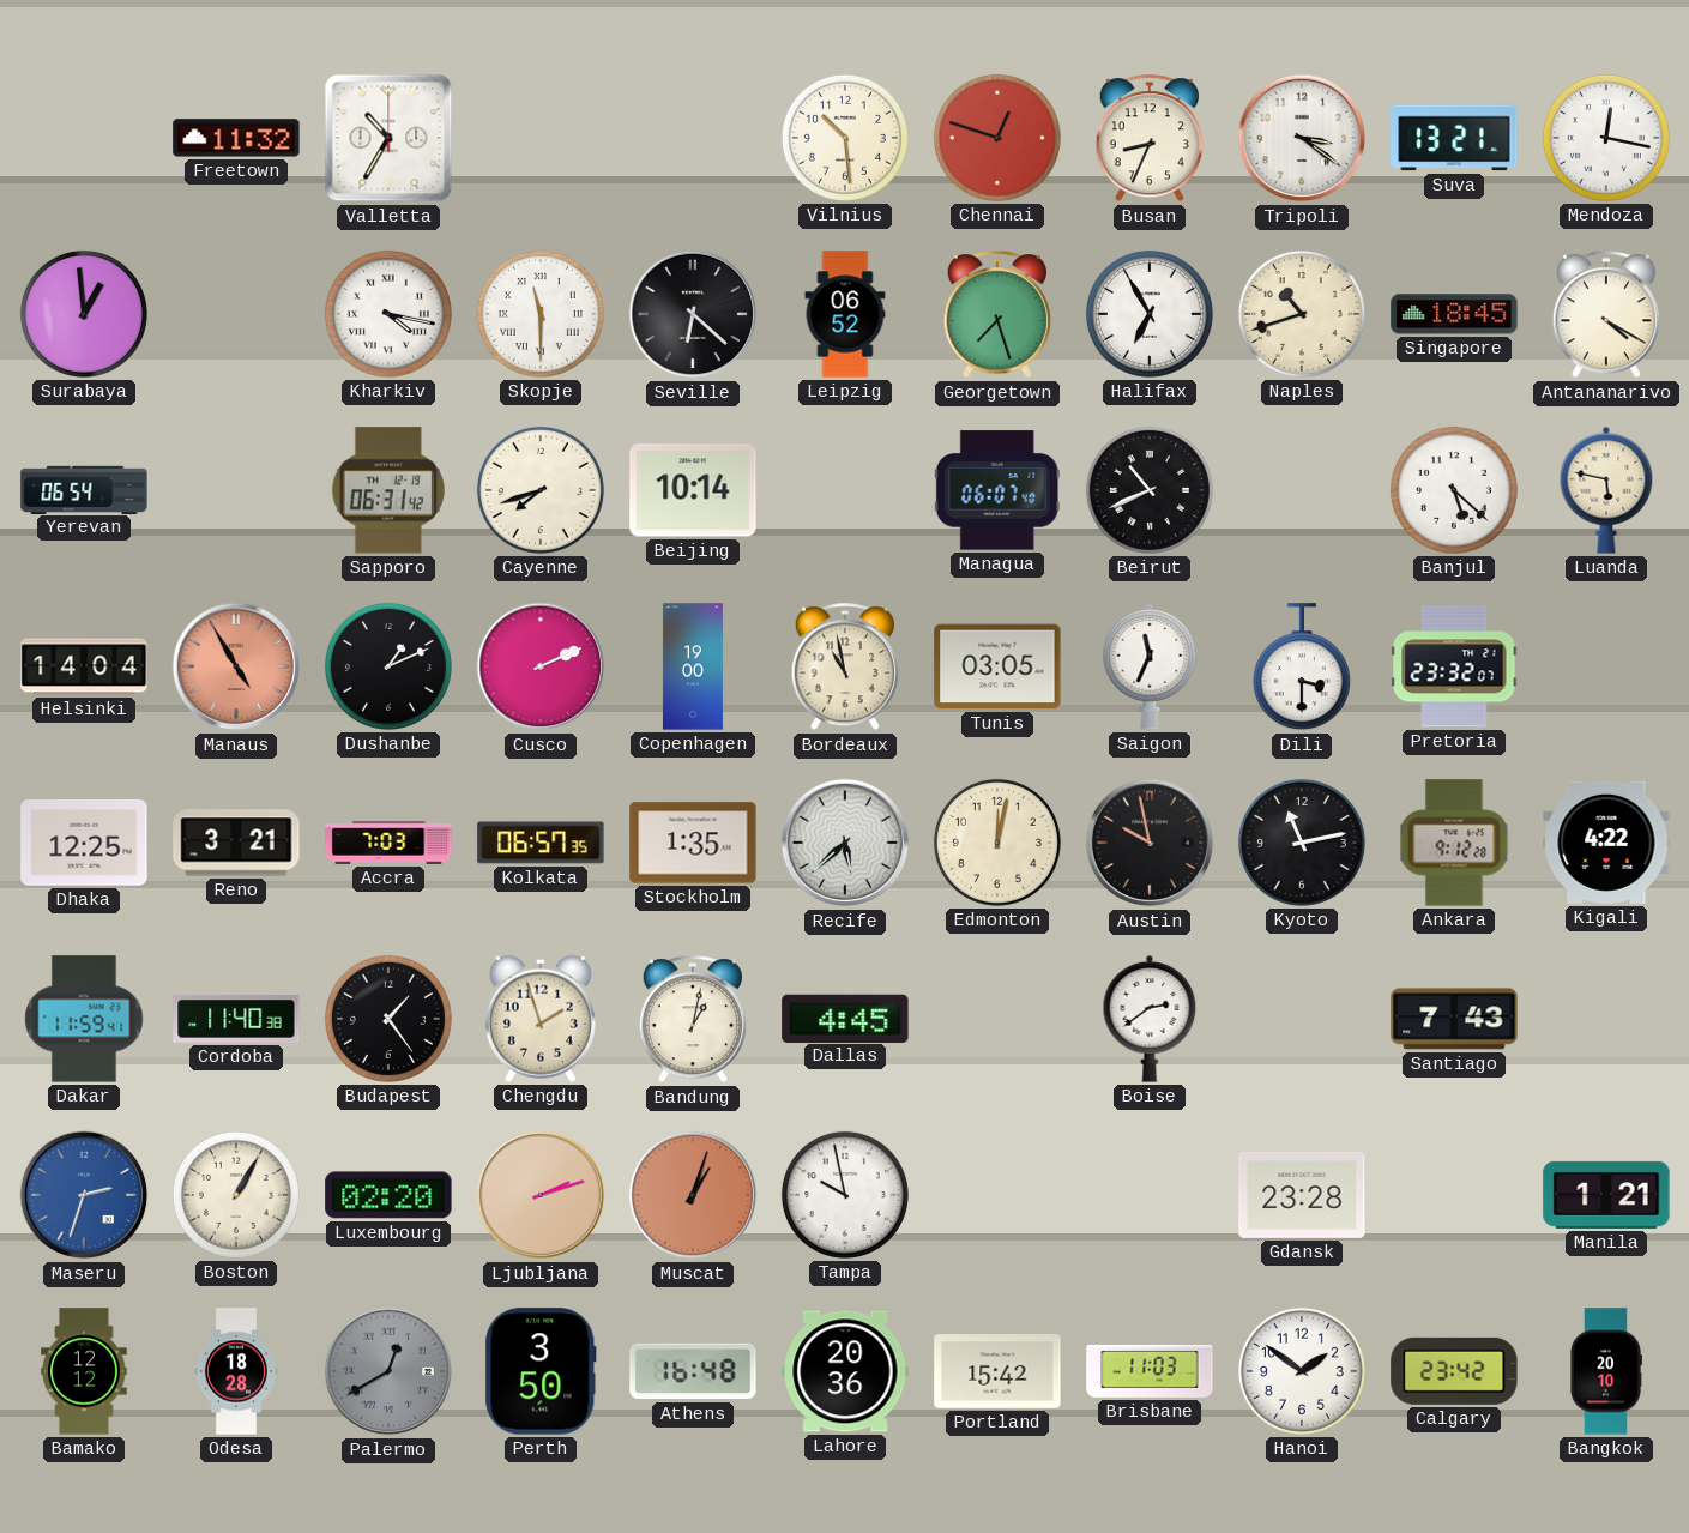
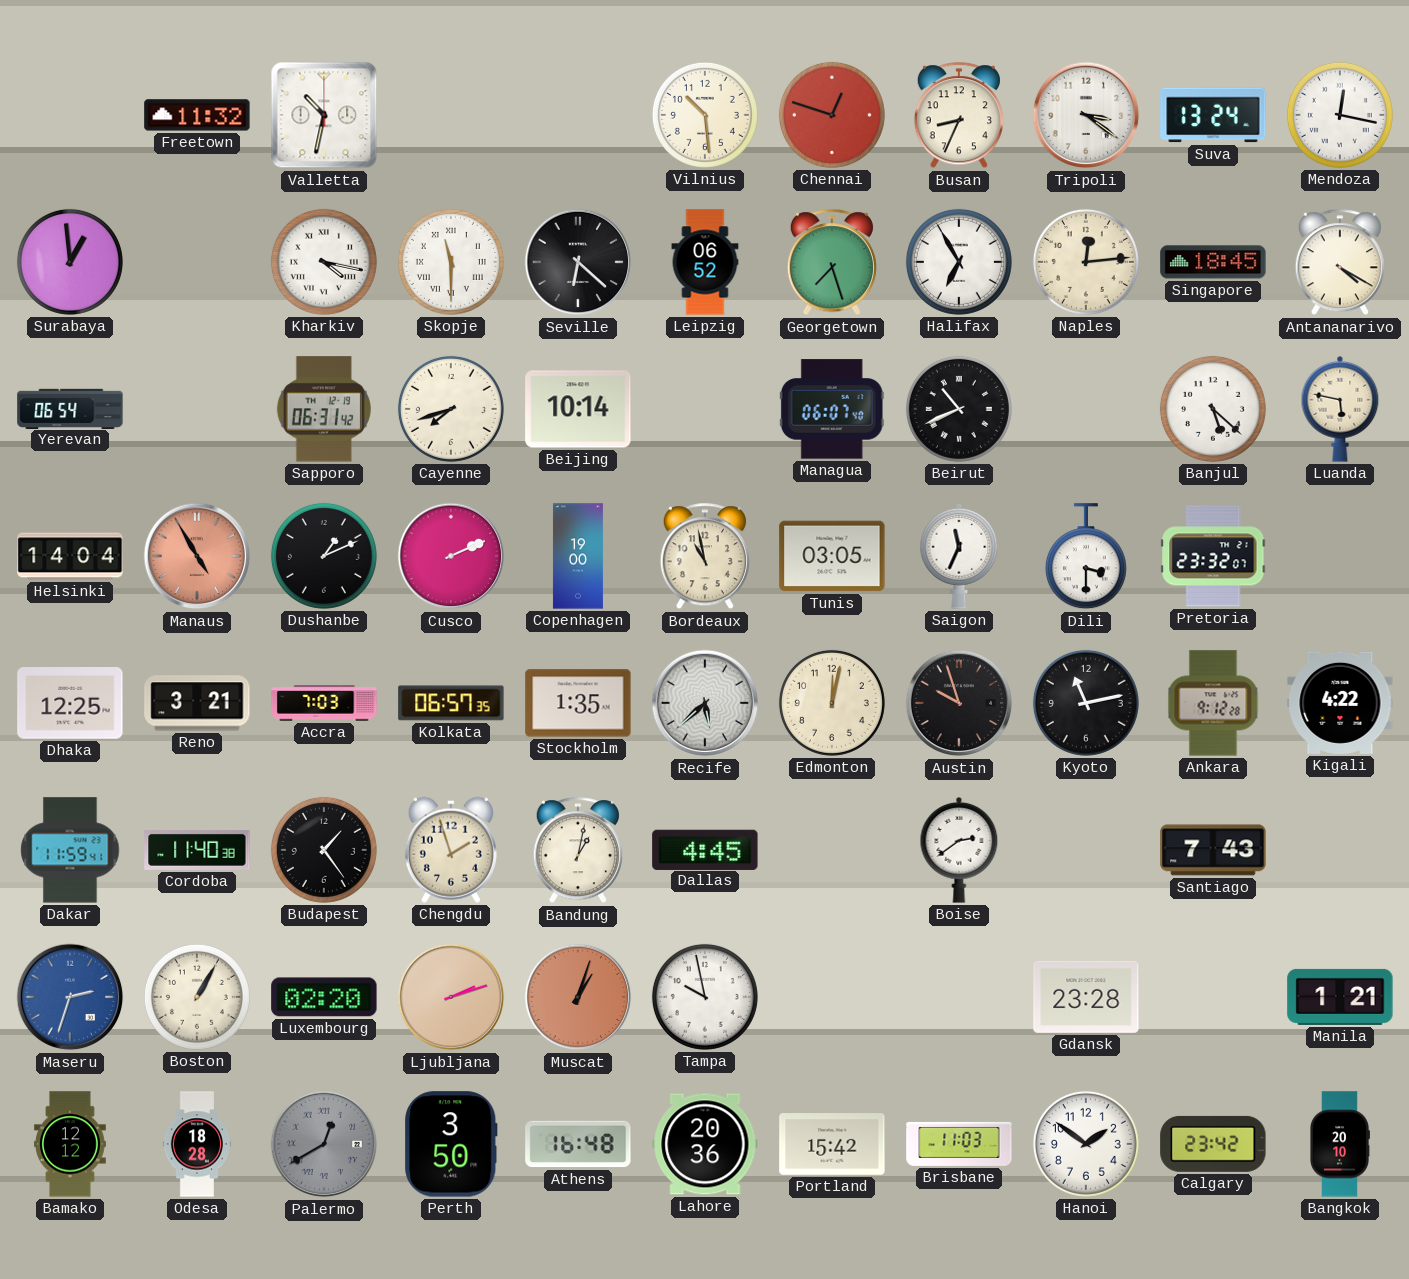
Valletta: 10:35 -> 10:32 (324, 115)
Suva: 13:21 -> 13:24 (1213, 115)
Naples: 10:42 -> 12:14 (1086, 262)
Austin: 9:58 -> 9:57 (959, 703)
